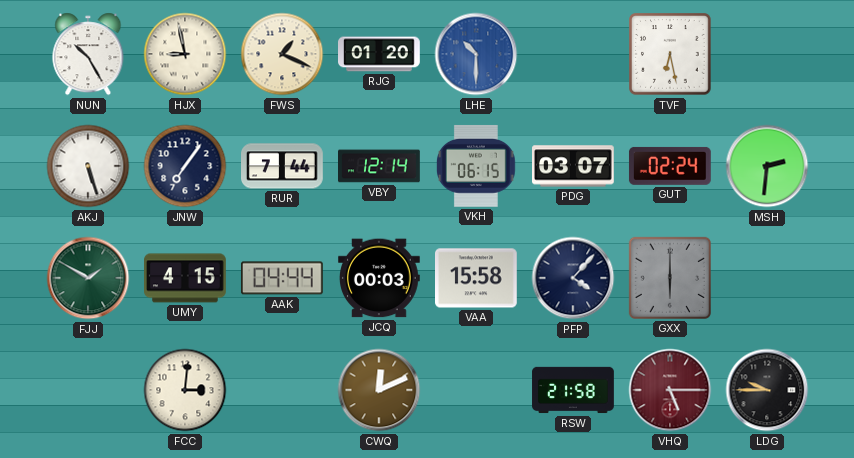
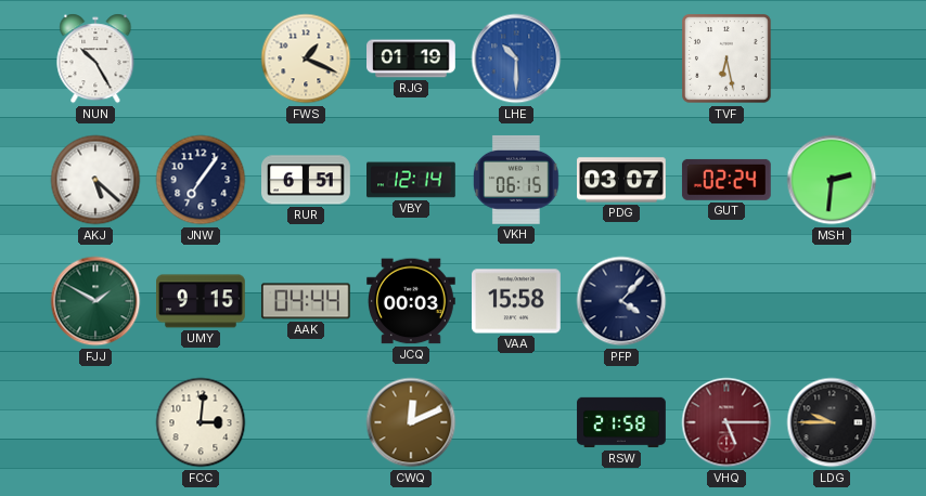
HJX: 8:58 -> none (185, 54)
RJG: 01:20 -> 01:19 (412, 58)
AKJ: 5:27 -> 5:22 (95, 180)
RUR: 7:44 -> 6:51 (307, 180)
UMY: 4:15 -> 9:15 (202, 301)
GXX: 6:00 -> none (670, 278)
